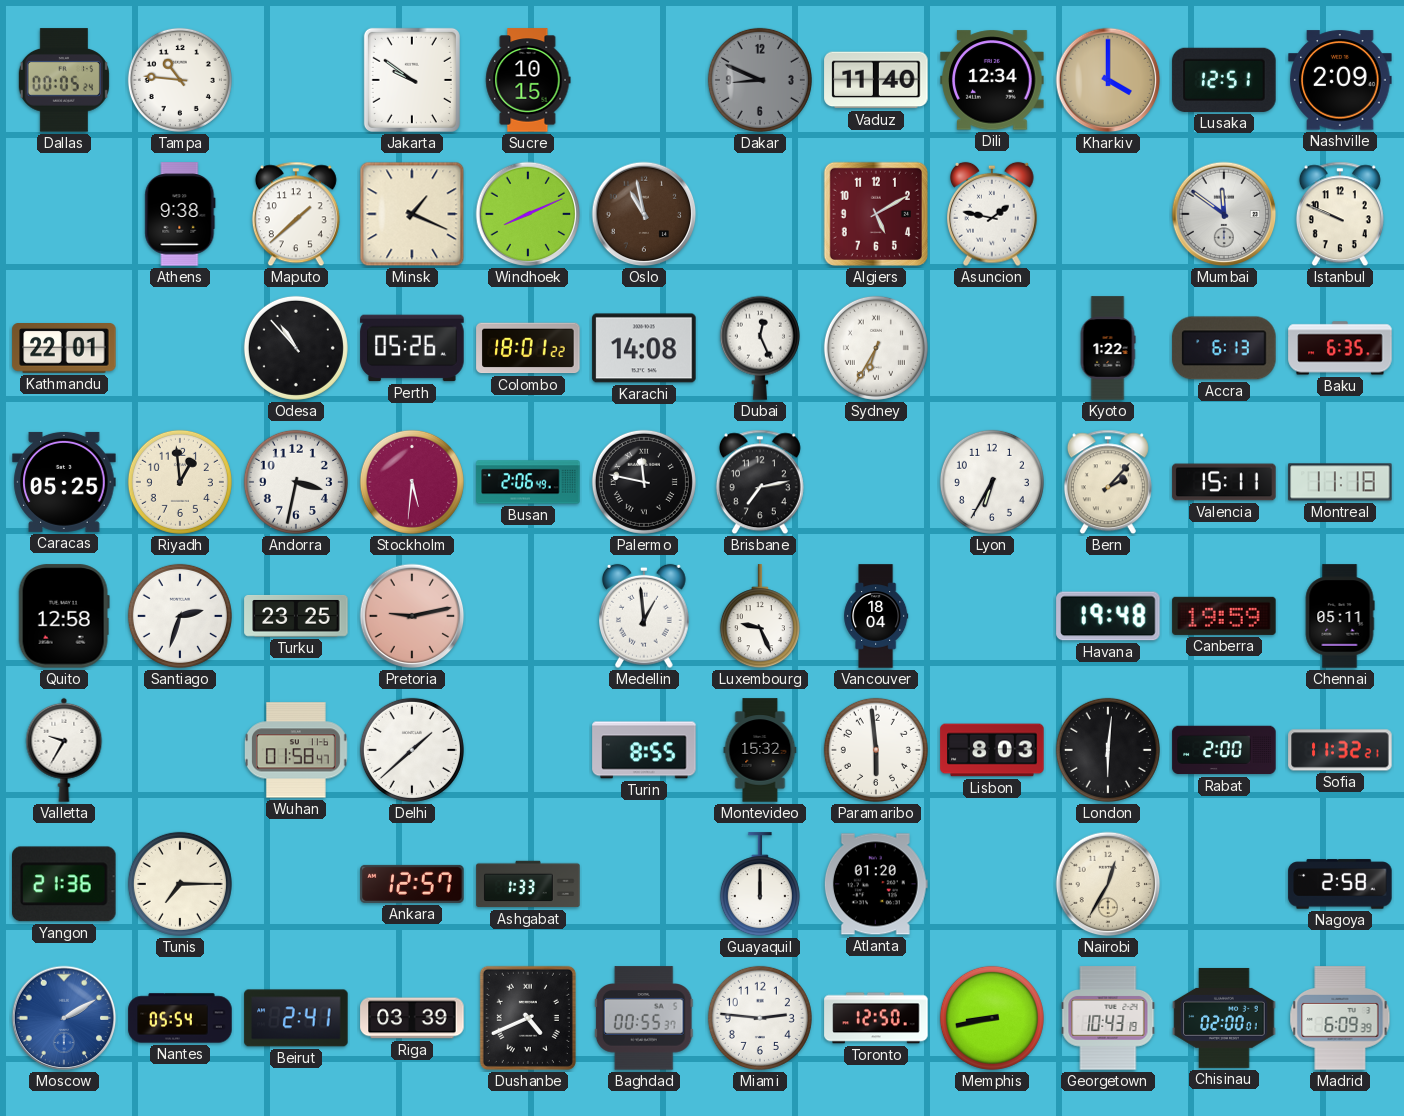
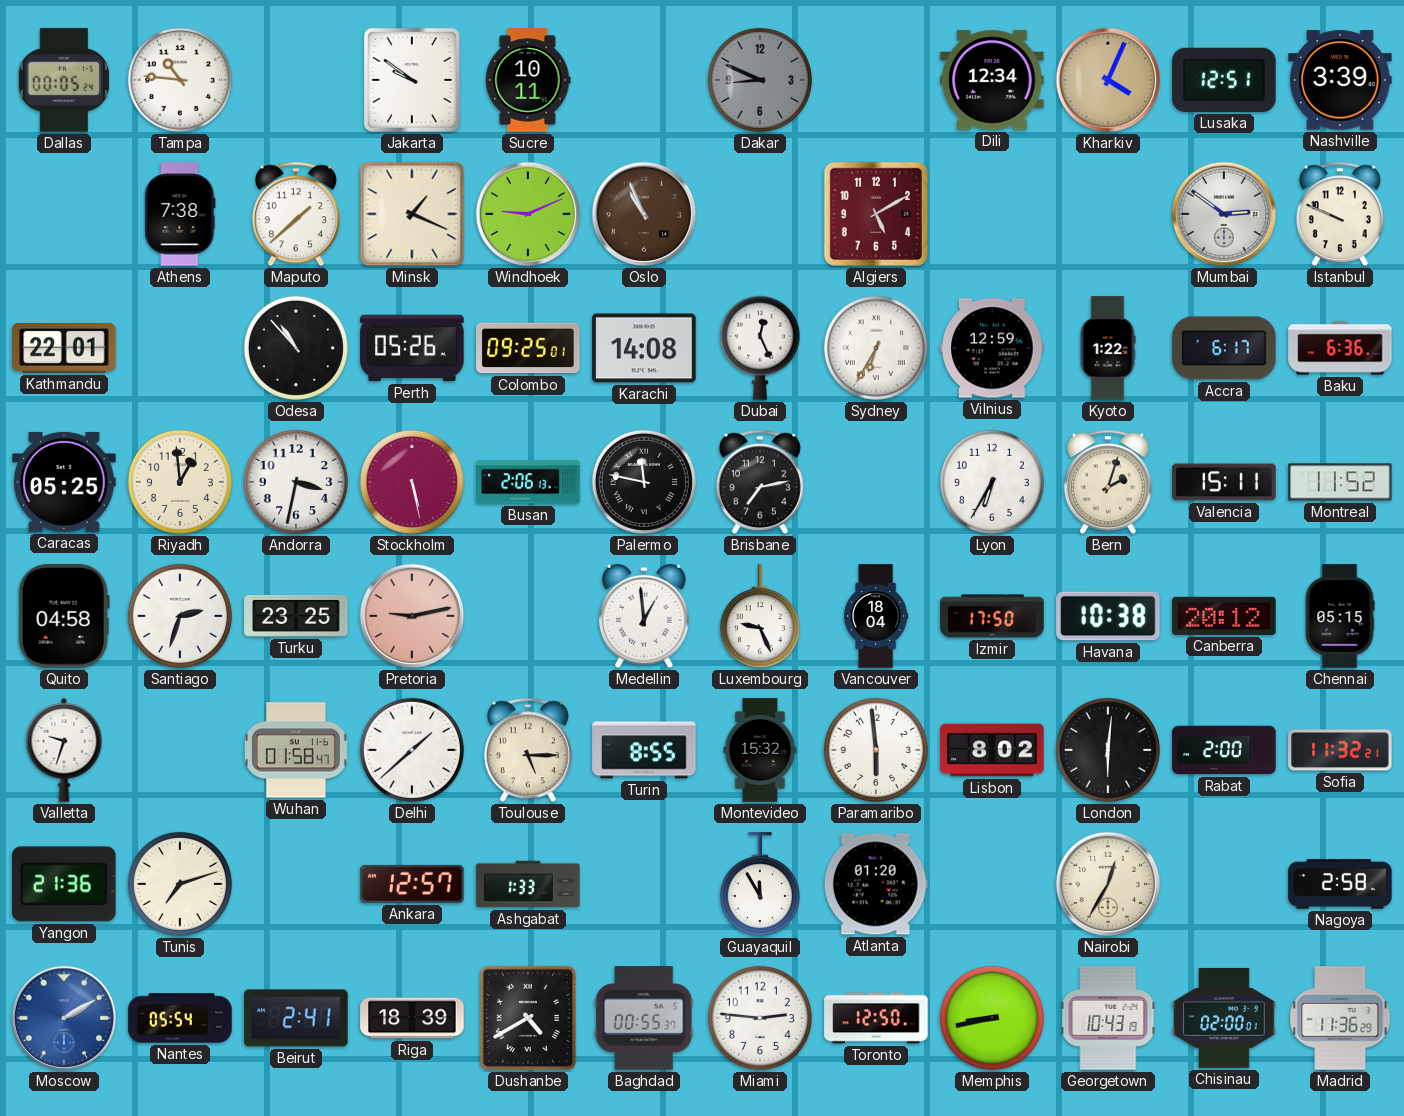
Sucre: 10:15 -> 10:11 (528, 80)
Vaduz: 11:40 -> none (876, 80)
Kharkiv: 4:00 -> 4:04 (1108, 80)
Nashville: 2:09 -> 3:39 (1340, 80)
Athens: 9:38 -> 7:38 (180, 214)
Windhoek: 8:11 -> 9:11 (528, 214)
Oslo: 10:58 -> 10:56 (644, 214)
Asuncion: 1:47 -> none (993, 214)
Mumbai: 11:51 -> 2:51 (1224, 214)
Colombo: 18:01 -> 09:25 (528, 348)
Vilnius: none -> 12:59 (992, 348)
Accra: 6:13 -> 6:17 (1224, 348)
Baku: 6:35 -> 6:36 (1340, 348)
Stockholm: 5:31 -> 5:28 (412, 482)
Busan: 2:06:49 -> 2:06:13 (528, 482)
Bern: 2:07 -> 2:03 (1108, 482)
Montreal: 11:18 -> 11:52 (1340, 482)
Quito: 12:58 -> 04:58 (64, 616)
Izmir: none -> 17:50 (992, 616)
Havana: 19:48 -> 10:38 (1108, 616)
Canberra: 19:59 -> 20:12 (1224, 616)
Chennai: 05:11 -> 05:15 (1340, 616)
Valletta: 9:35 -> 9:33 (64, 750)
Toulouse: none -> 5:15 (528, 750)
Lisbon: 8:03 -> 8:02 (992, 750)
Tunis: 7:15 -> 7:12 (180, 884)
Guayaquil: 12:00 -> 11:55 (760, 885)
Riga: 03:39 -> 18:39 (412, 1018)
Dushanbe: 4:41 -> 4:40 (528, 1018)
Madrid: 6:09 -> 11:36 (1340, 1018)
